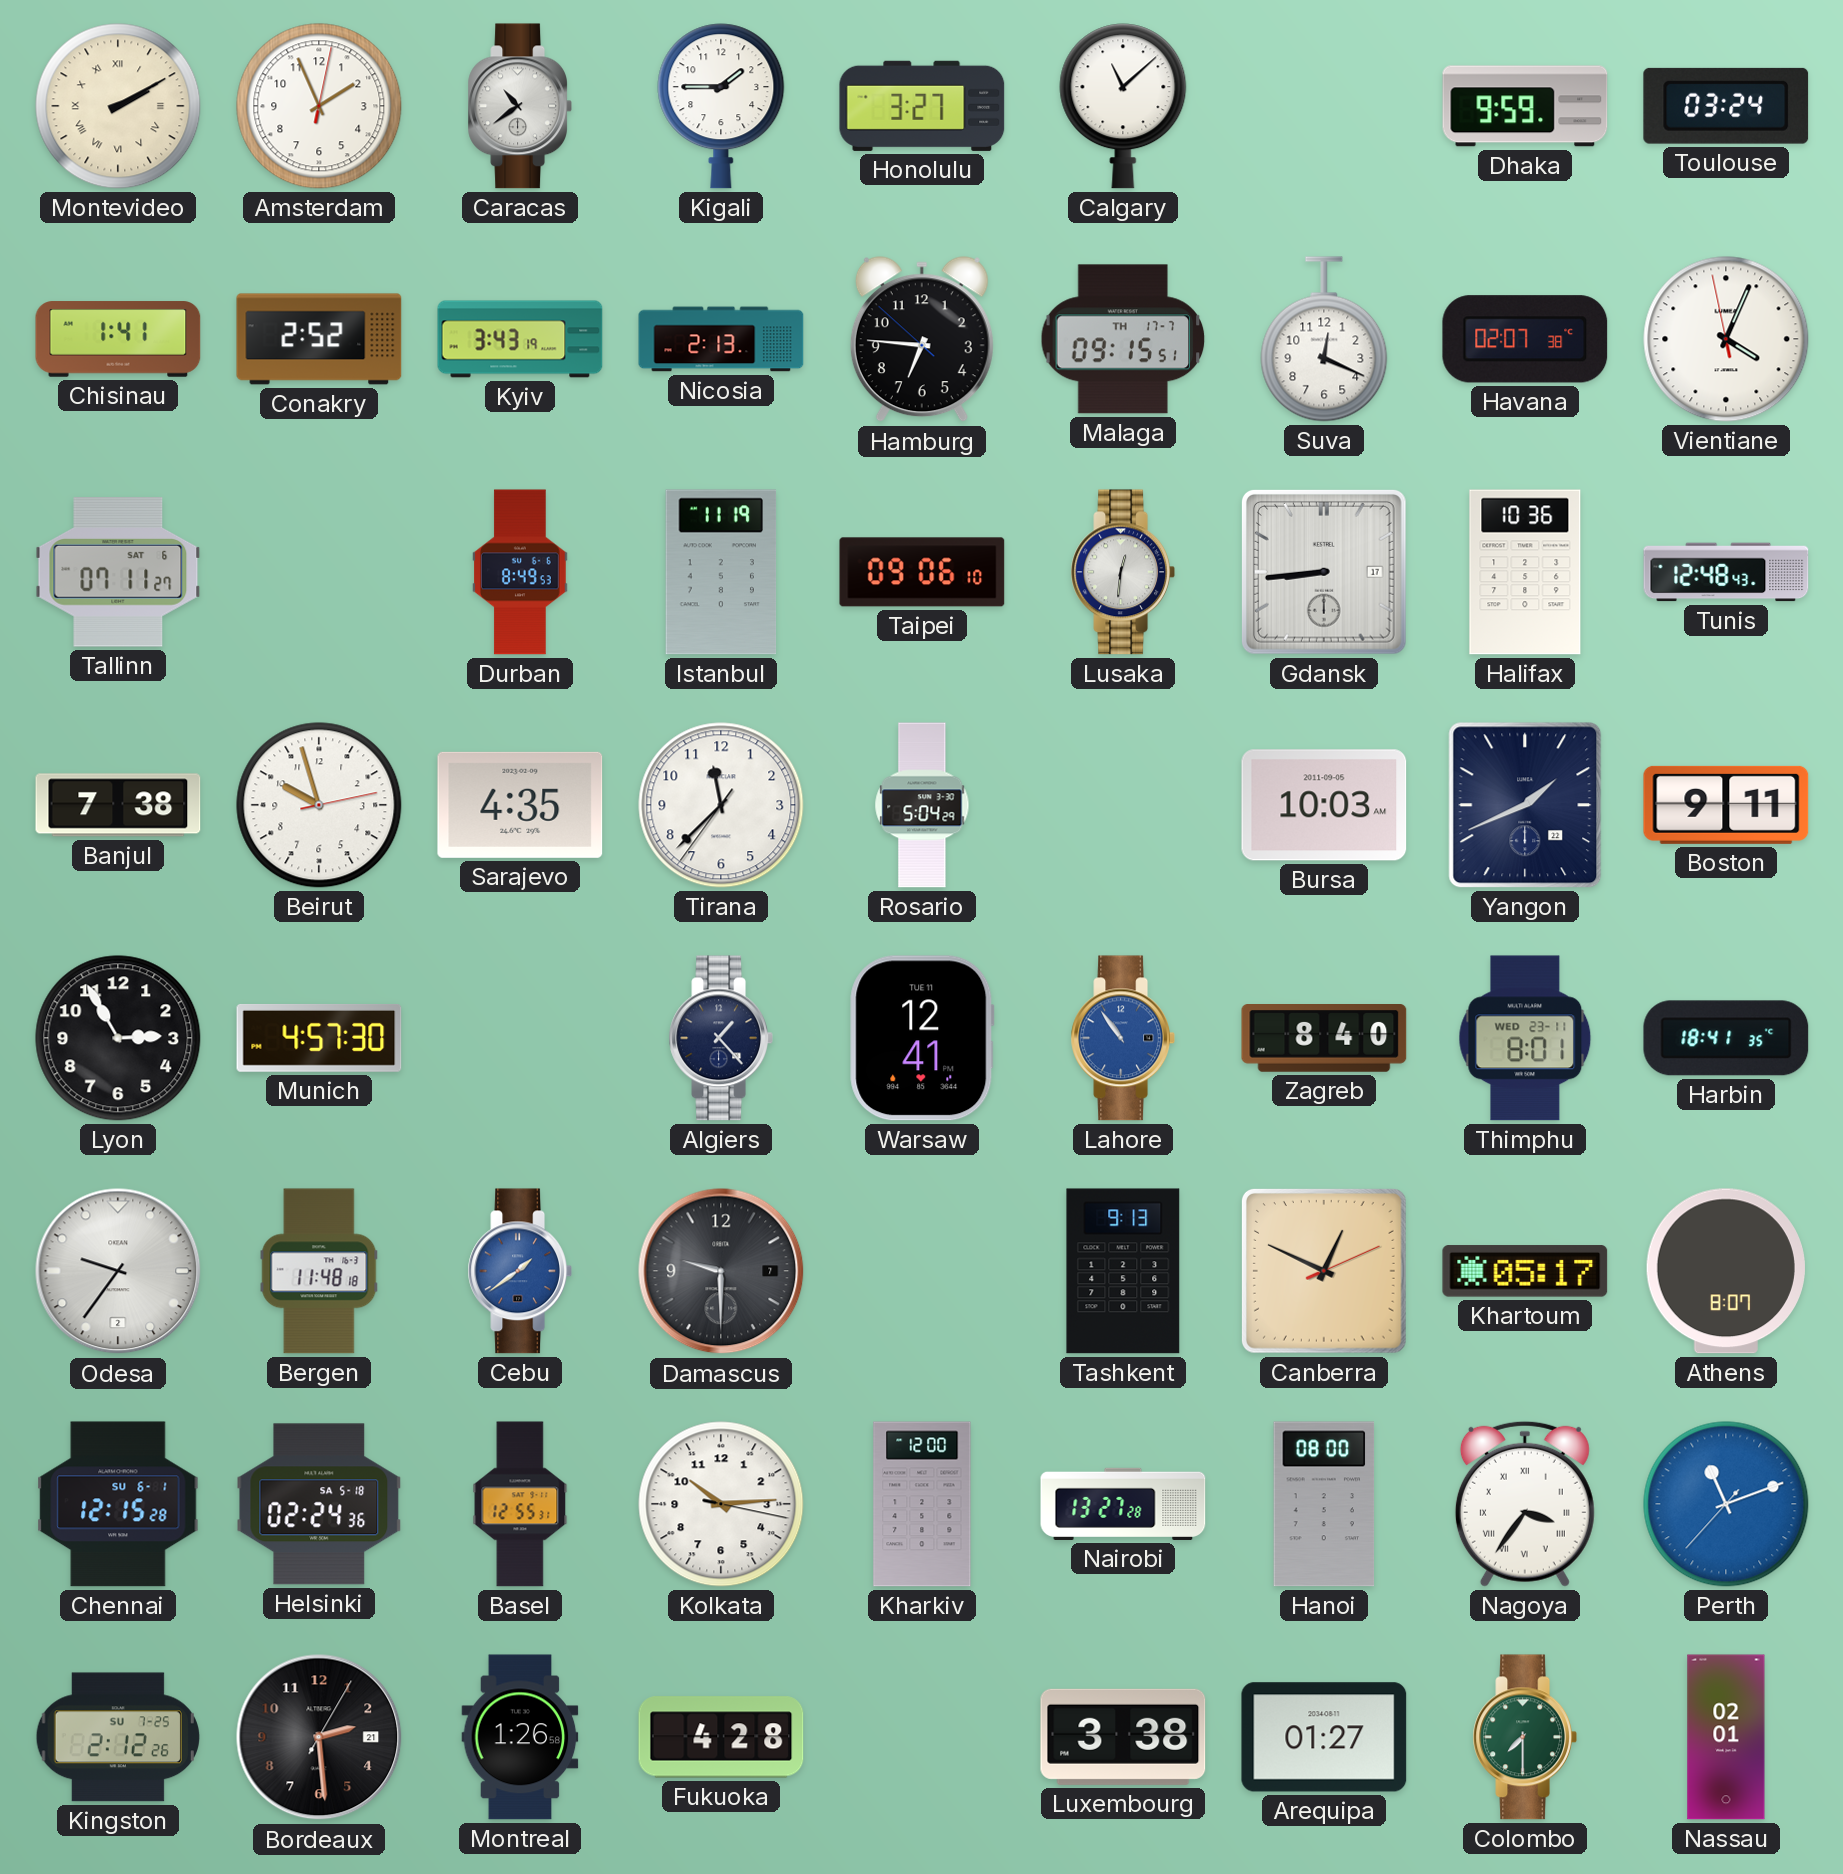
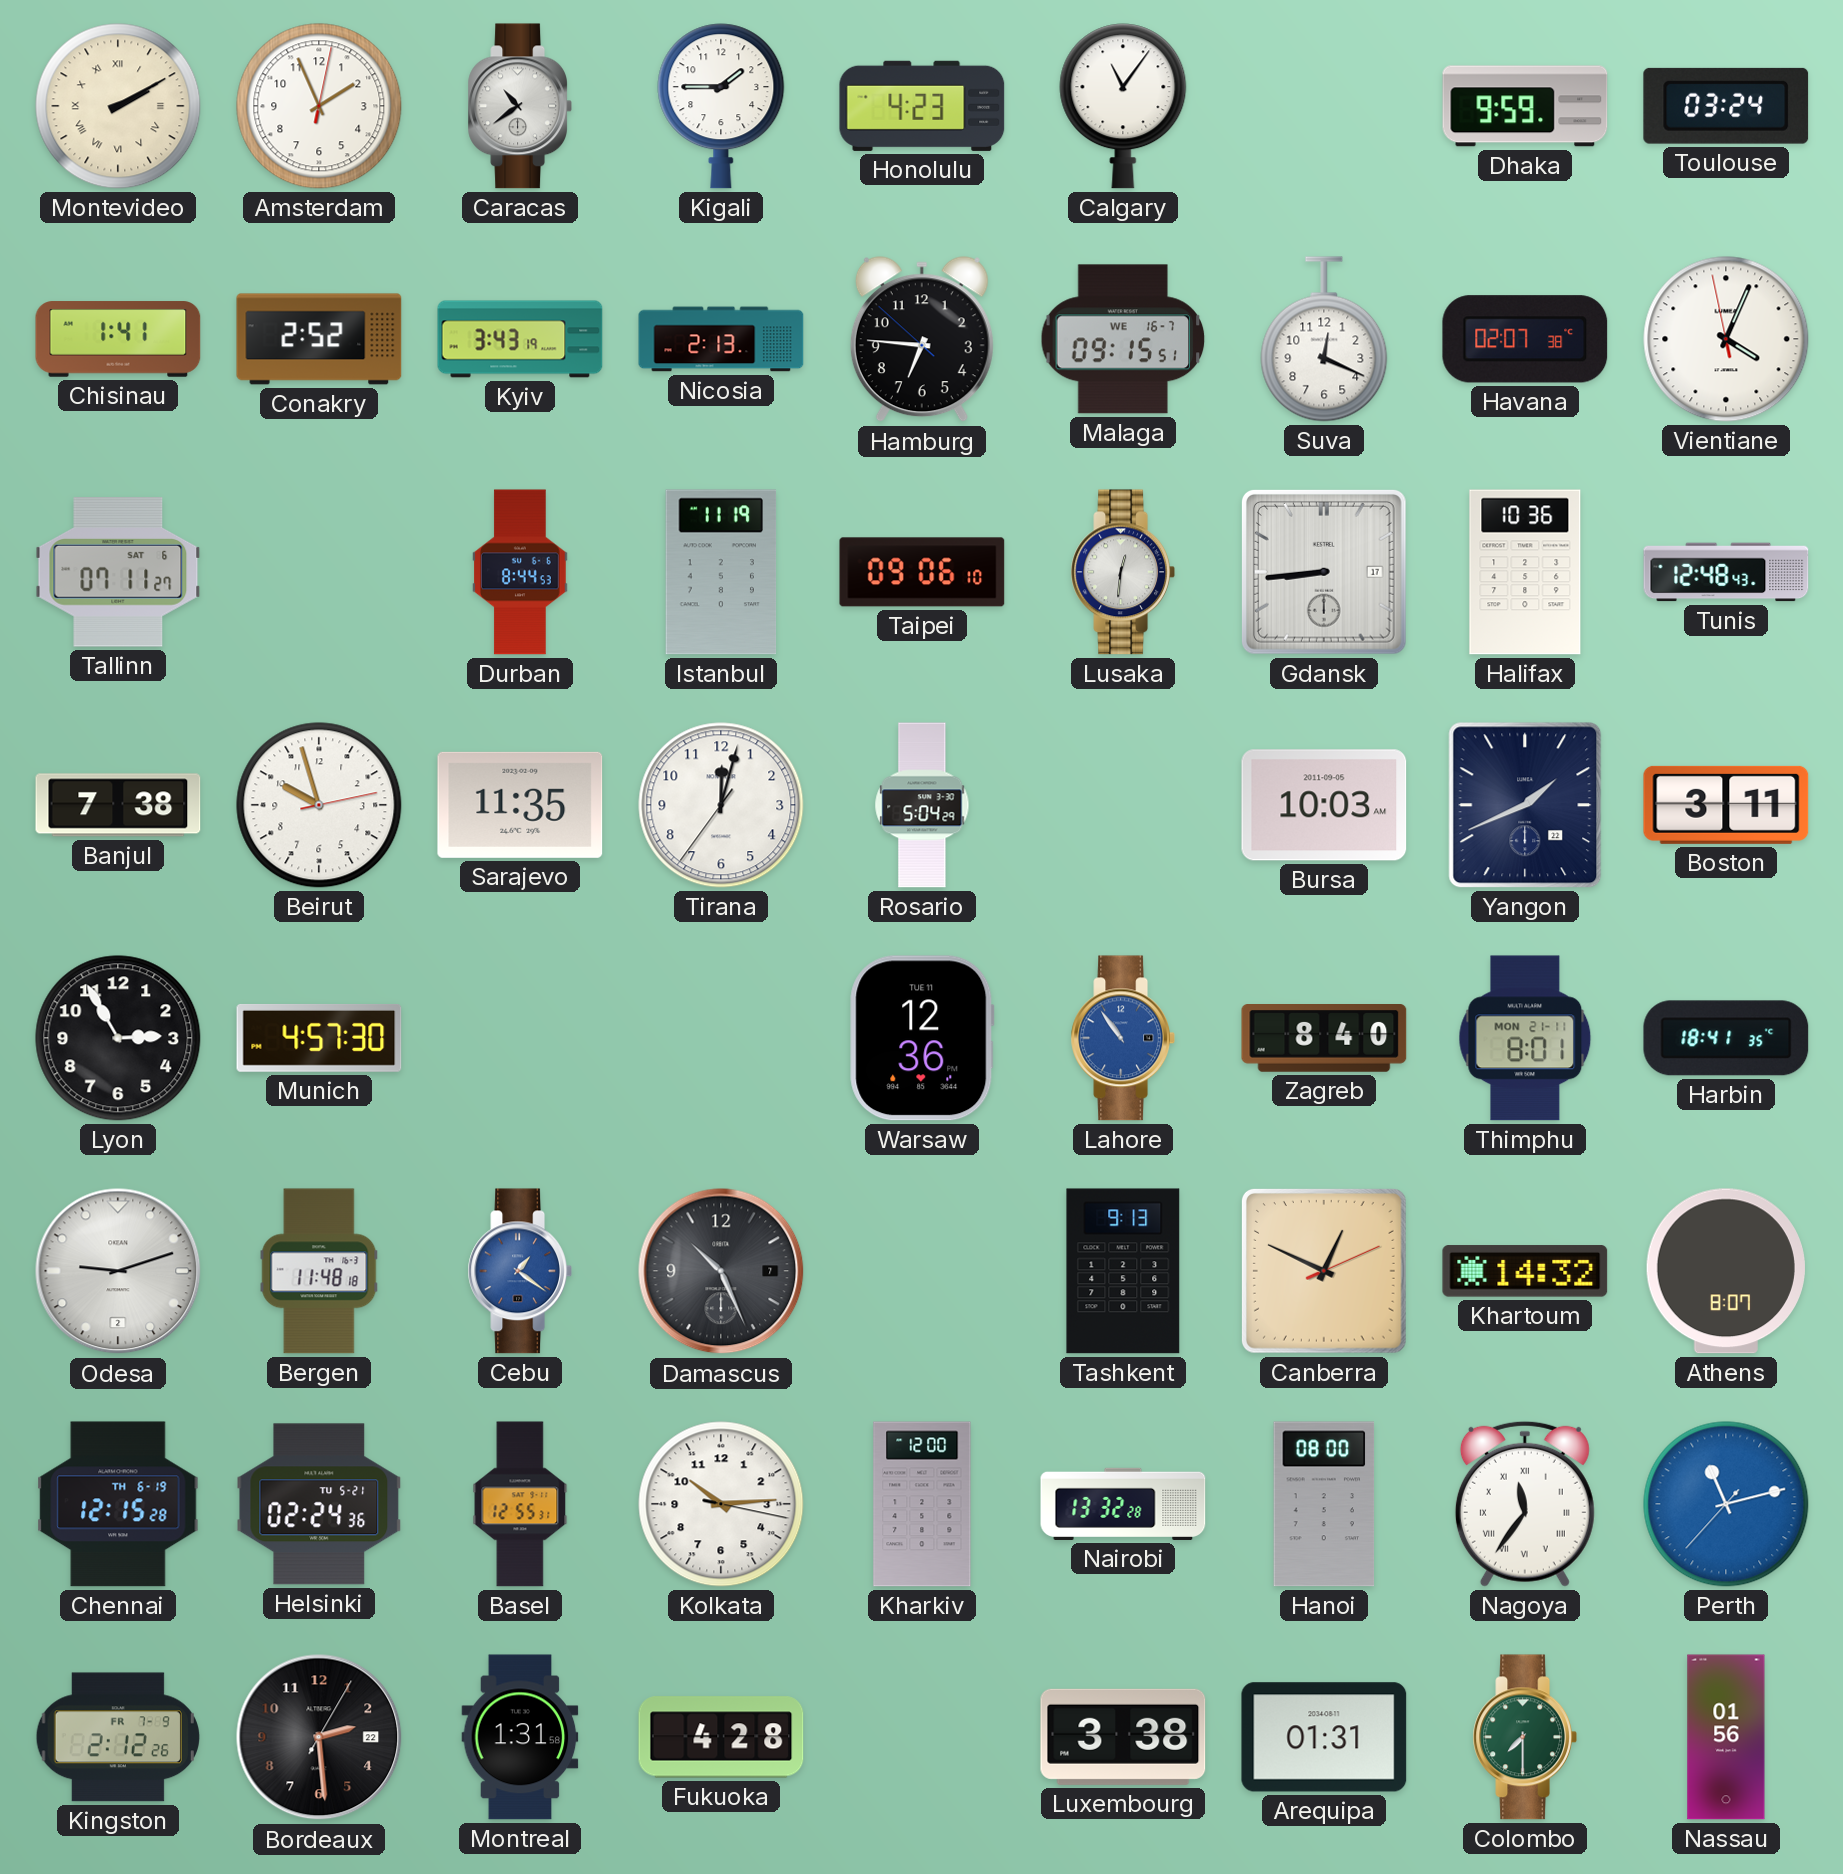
Honolulu: 3:27 -> 4:23 (922, 106)
Calgary: 11:08 -> 11:06 (1123, 106)
Malaga date: TH 17-7 -> WE 16-7 (1123, 339)
Durban: 8:49 -> 8:44 (520, 572)
Sarajevo: 4:35 -> 11:35 (520, 805)
Tirana: 11:37 -> 12:02 (721, 805)
Boston: 9:11 -> 3:11 (1726, 805)
Algiers: 1:23 -> none (720, 1038)
Warsaw: 12:41 -> 12:36 (922, 1038)
Thimphu date: WED 23-11 -> MON 21-11 (1525, 1038)
Odesa: 9:36 -> 9:12 (118, 1271)
Cebu: 1:39 -> 1:21 (519, 1271)
Damascus: 9:30 -> 10:26 (721, 1271)
Khartoum: 05:17 -> 14:32 (1525, 1271)
Chennai date: SU 6-1 -> TH 6-19 (118, 1504)
Helsinki date: SA 5-18 -> TU 5-21 (319, 1504)
Nairobi: 13:27 -> 13:32 (1123, 1504)
Nagoya: 3:36 -> 11:36 (1525, 1504)
Perth: 11:11 -> 11:12 (1726, 1504)
Kingston date: SU 7-25 -> FR 7-9 (118, 1737)
Bordeaux date: 21 -> 22 (319, 1737)
Montreal: 1:26 -> 1:31 (520, 1737)
Arequipa: 01:27 -> 01:31 (1324, 1737)
Nassau: 02:01 -> 01:56 (1726, 1737)
